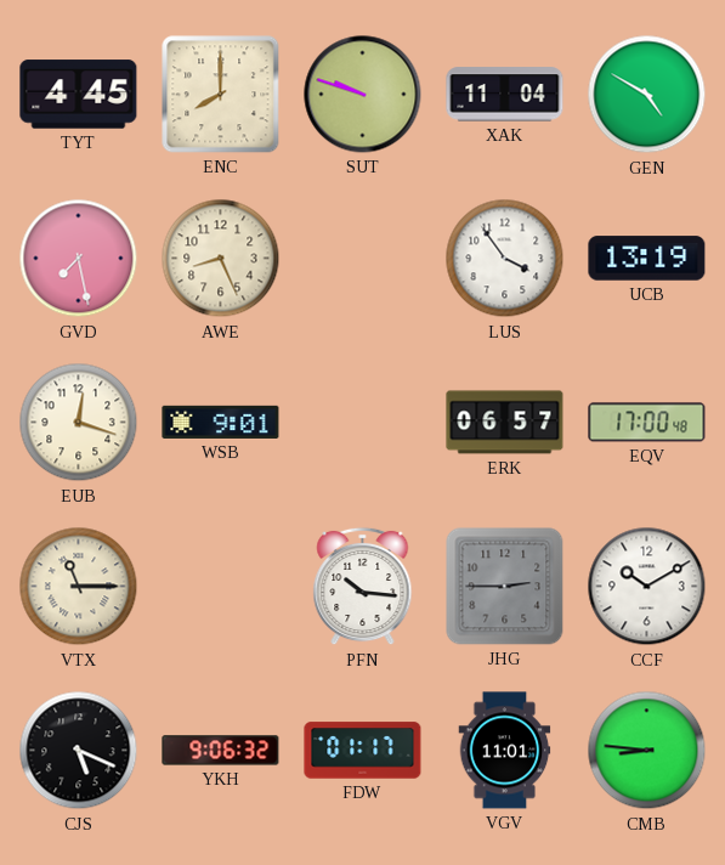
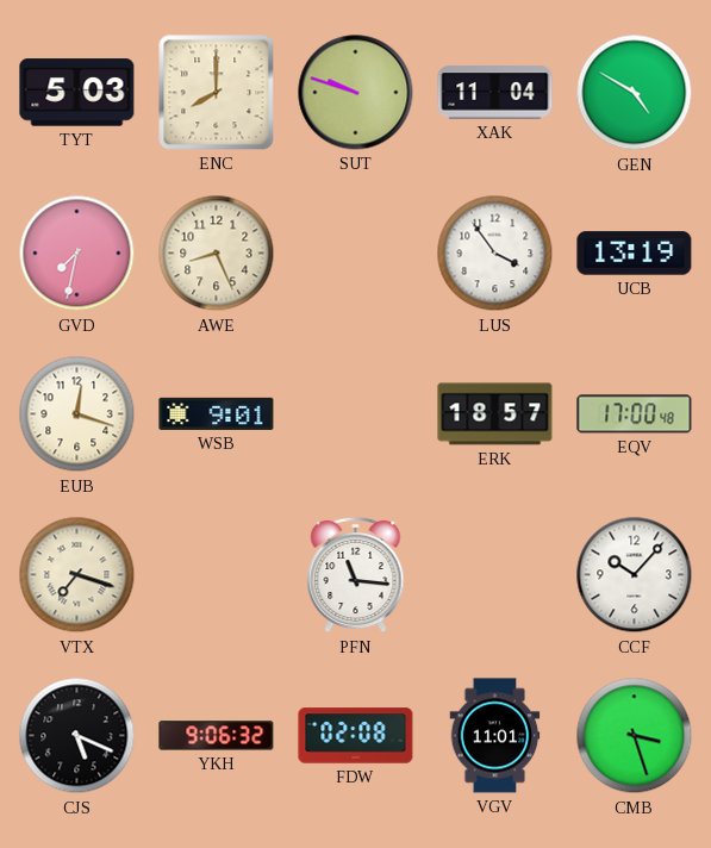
TYT: 4:45 -> 5:03 (77, 93)
GVD: 7:28 -> 7:32 (77, 254)
ERK: 06:57 -> 18:57 (495, 414)
VTX: 11:15 -> 7:18 (77, 575)
PFN: 10:16 -> 11:16 (356, 575)
JHG: 2:45 -> none (505, 587)
CCF: 10:10 -> 10:07 (635, 575)
FDW: 01:17 -> 02:08 (356, 736)
CMB: 8:46 -> 3:27 (635, 736)
